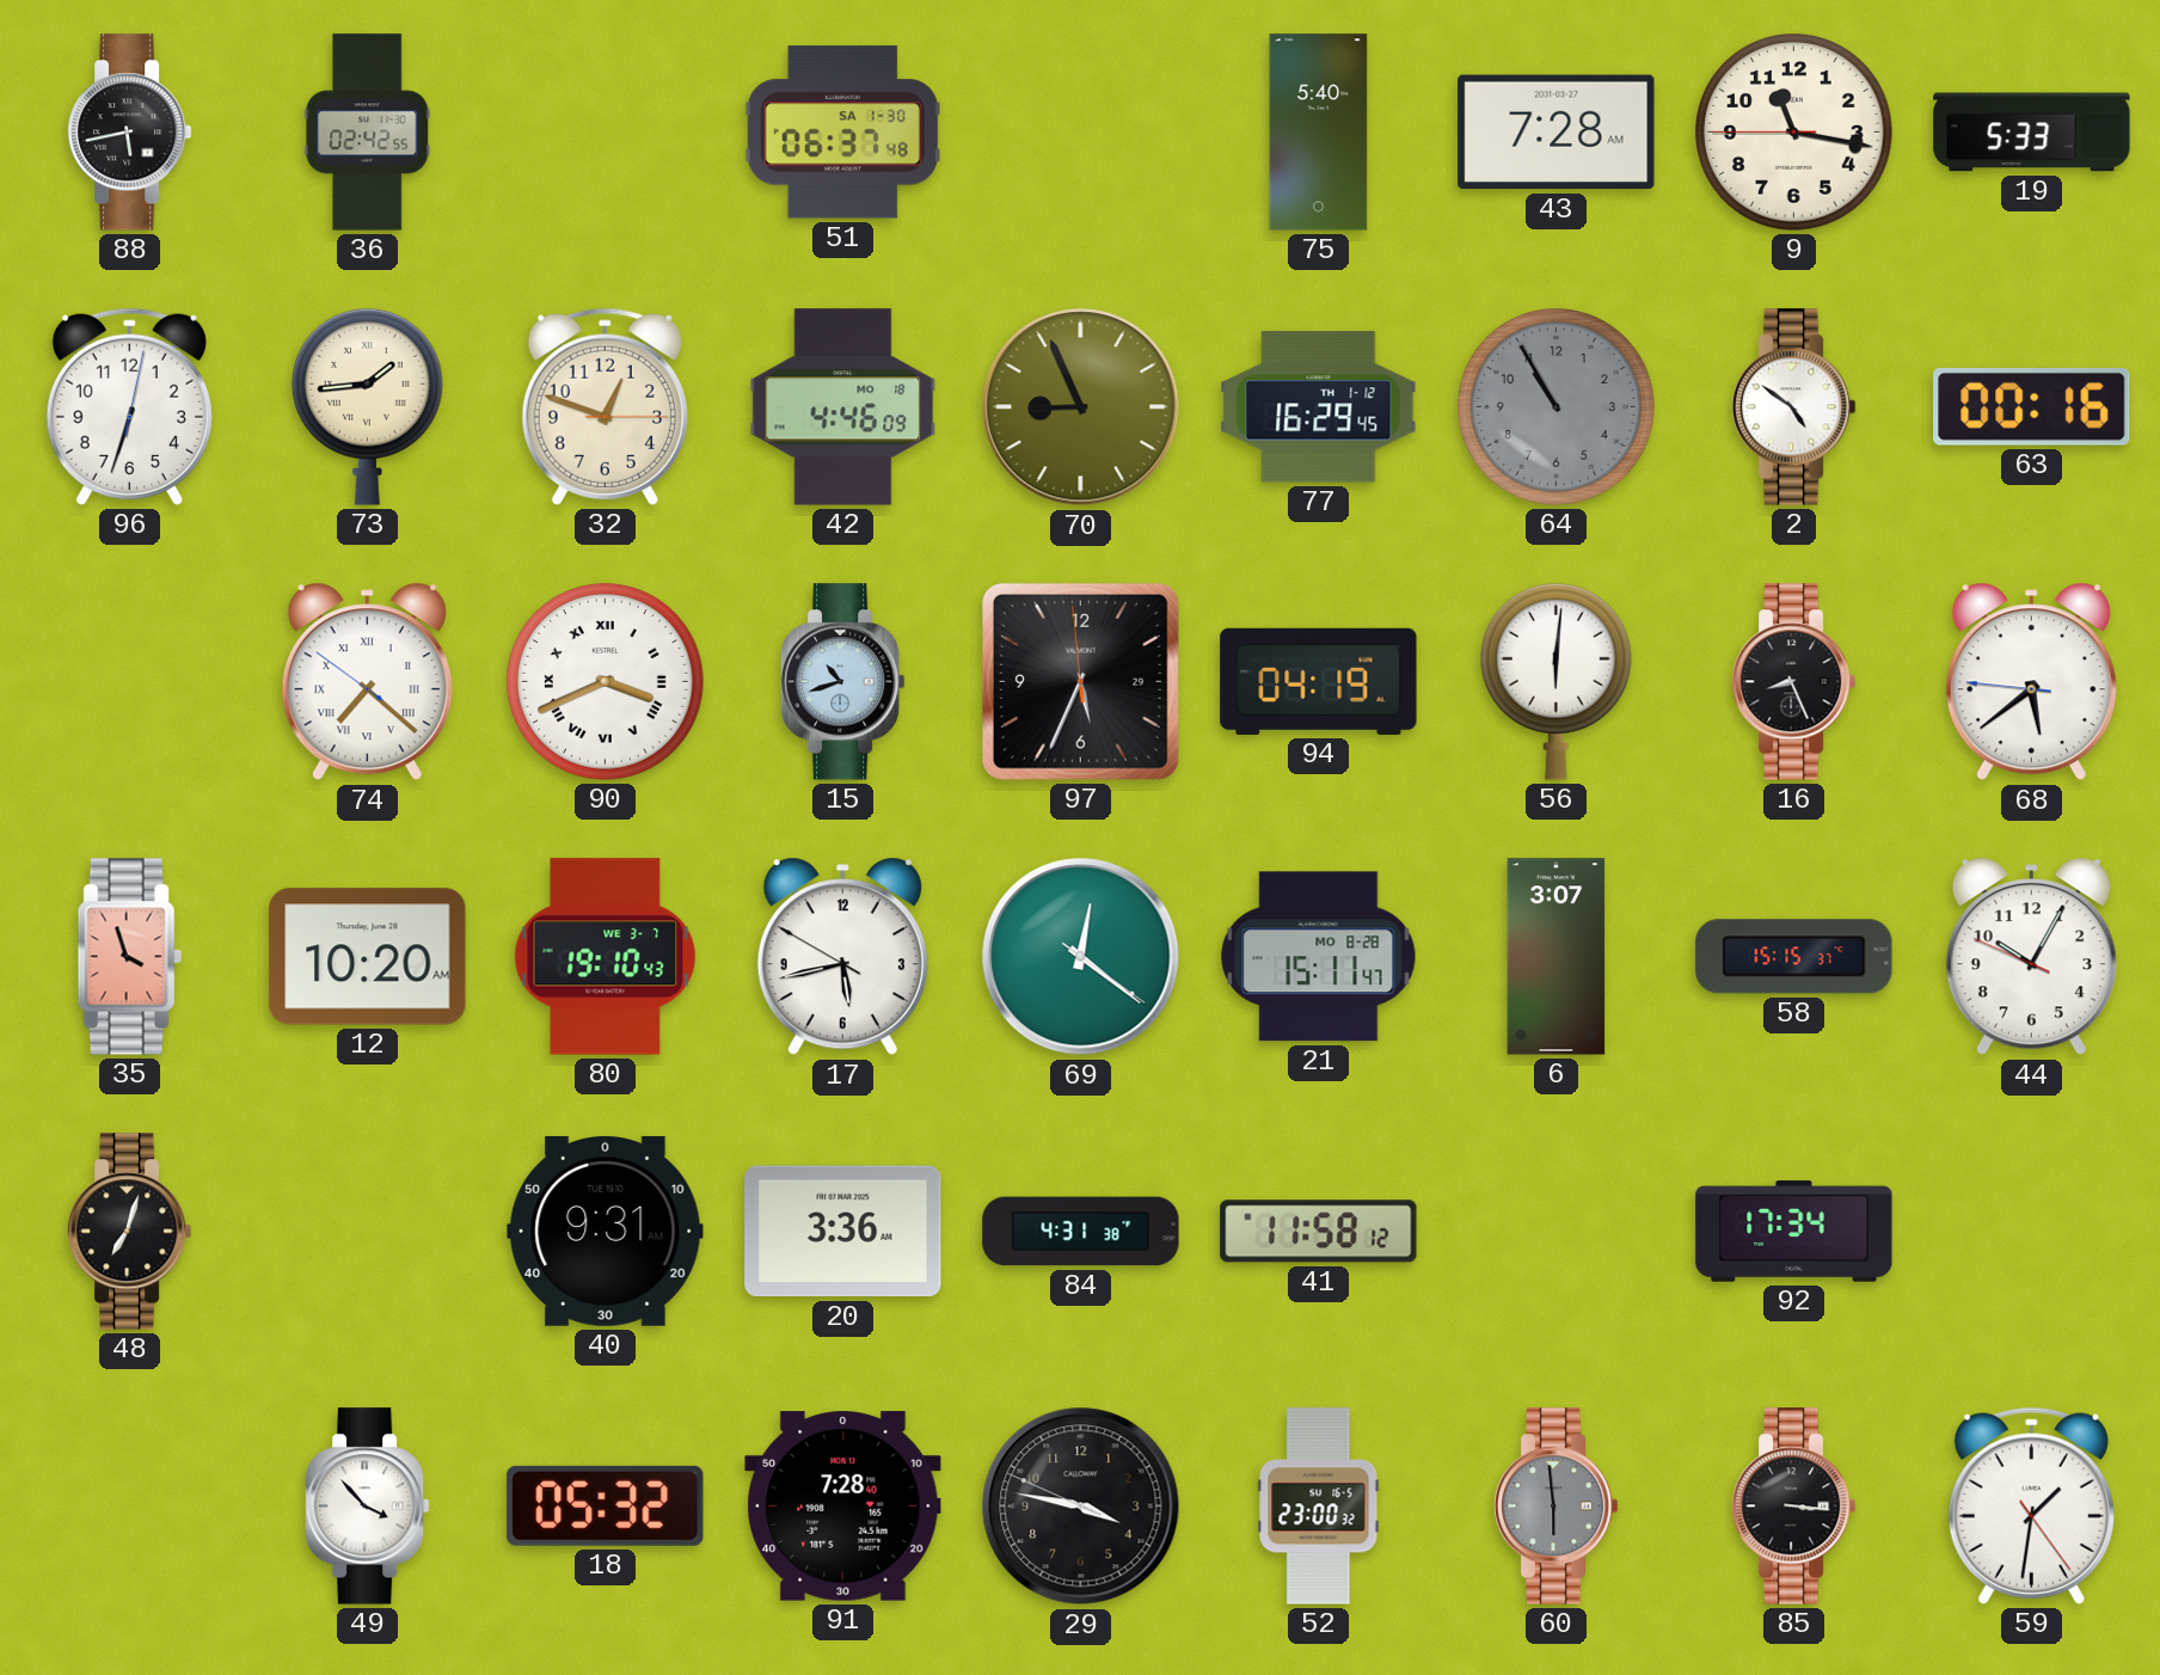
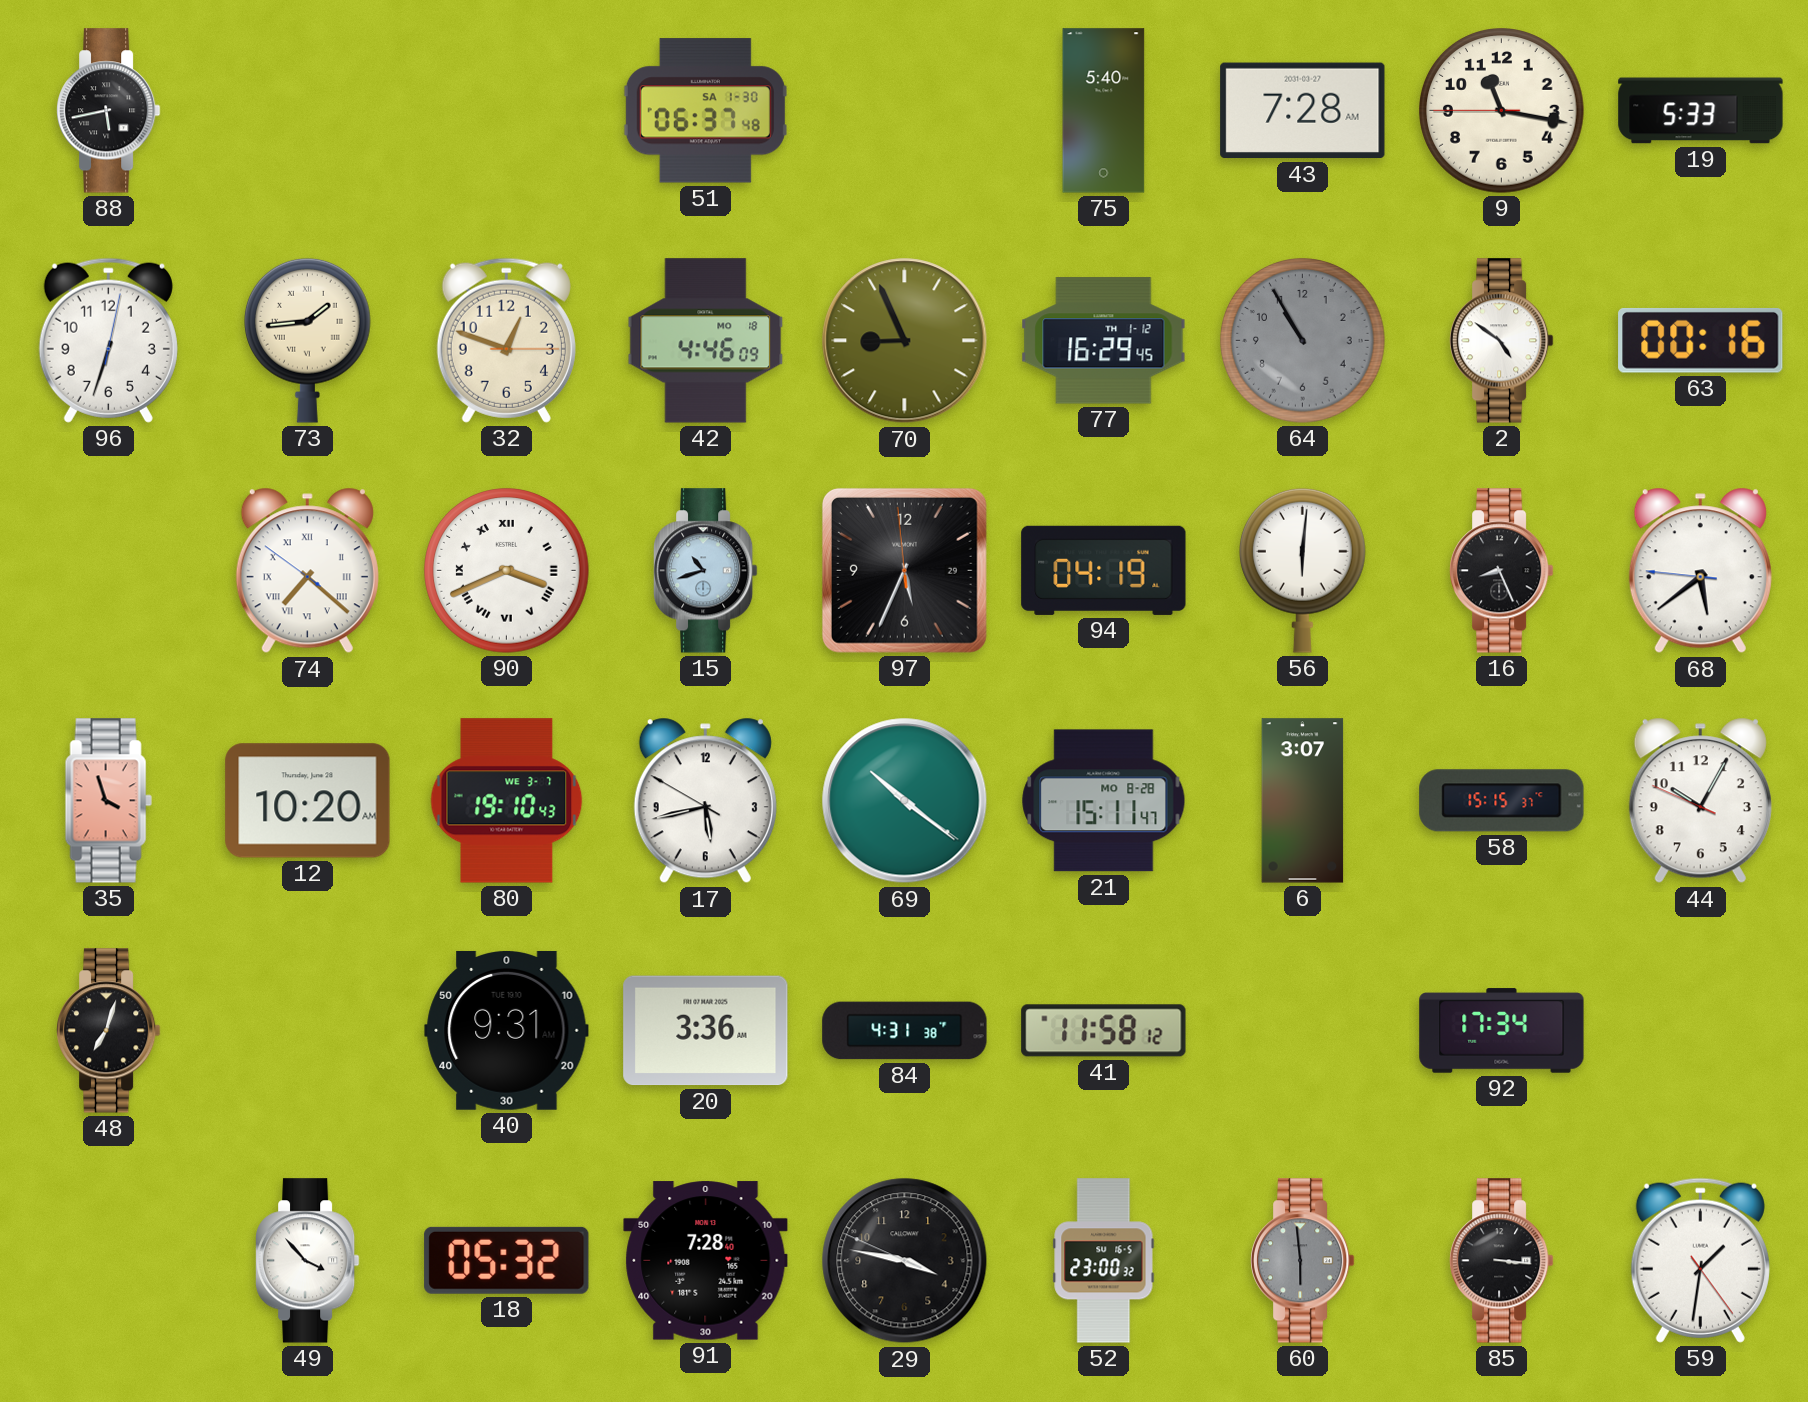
36: 02:42 -> none (368, 133)
69: 12:21 -> 10:21 (905, 801)
